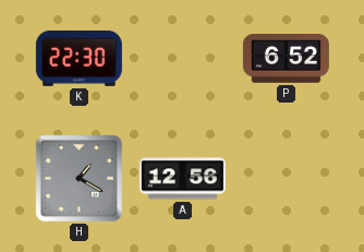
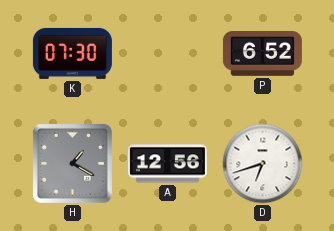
K: 22:30 -> 07:30 (72, 53)
D: none -> 6:42 (263, 164)
